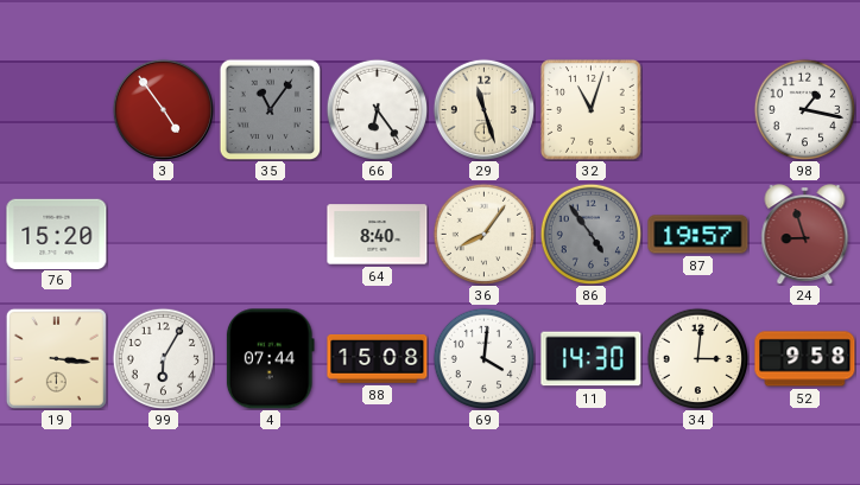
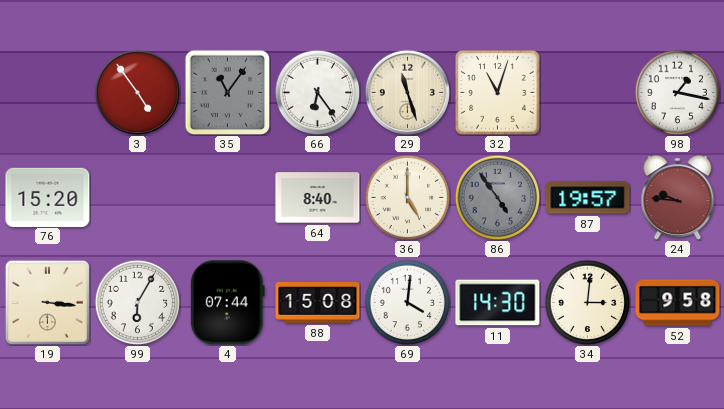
36: 8:06 -> 5:00 (407, 197)
24: 8:57 -> 9:46 (678, 198)
